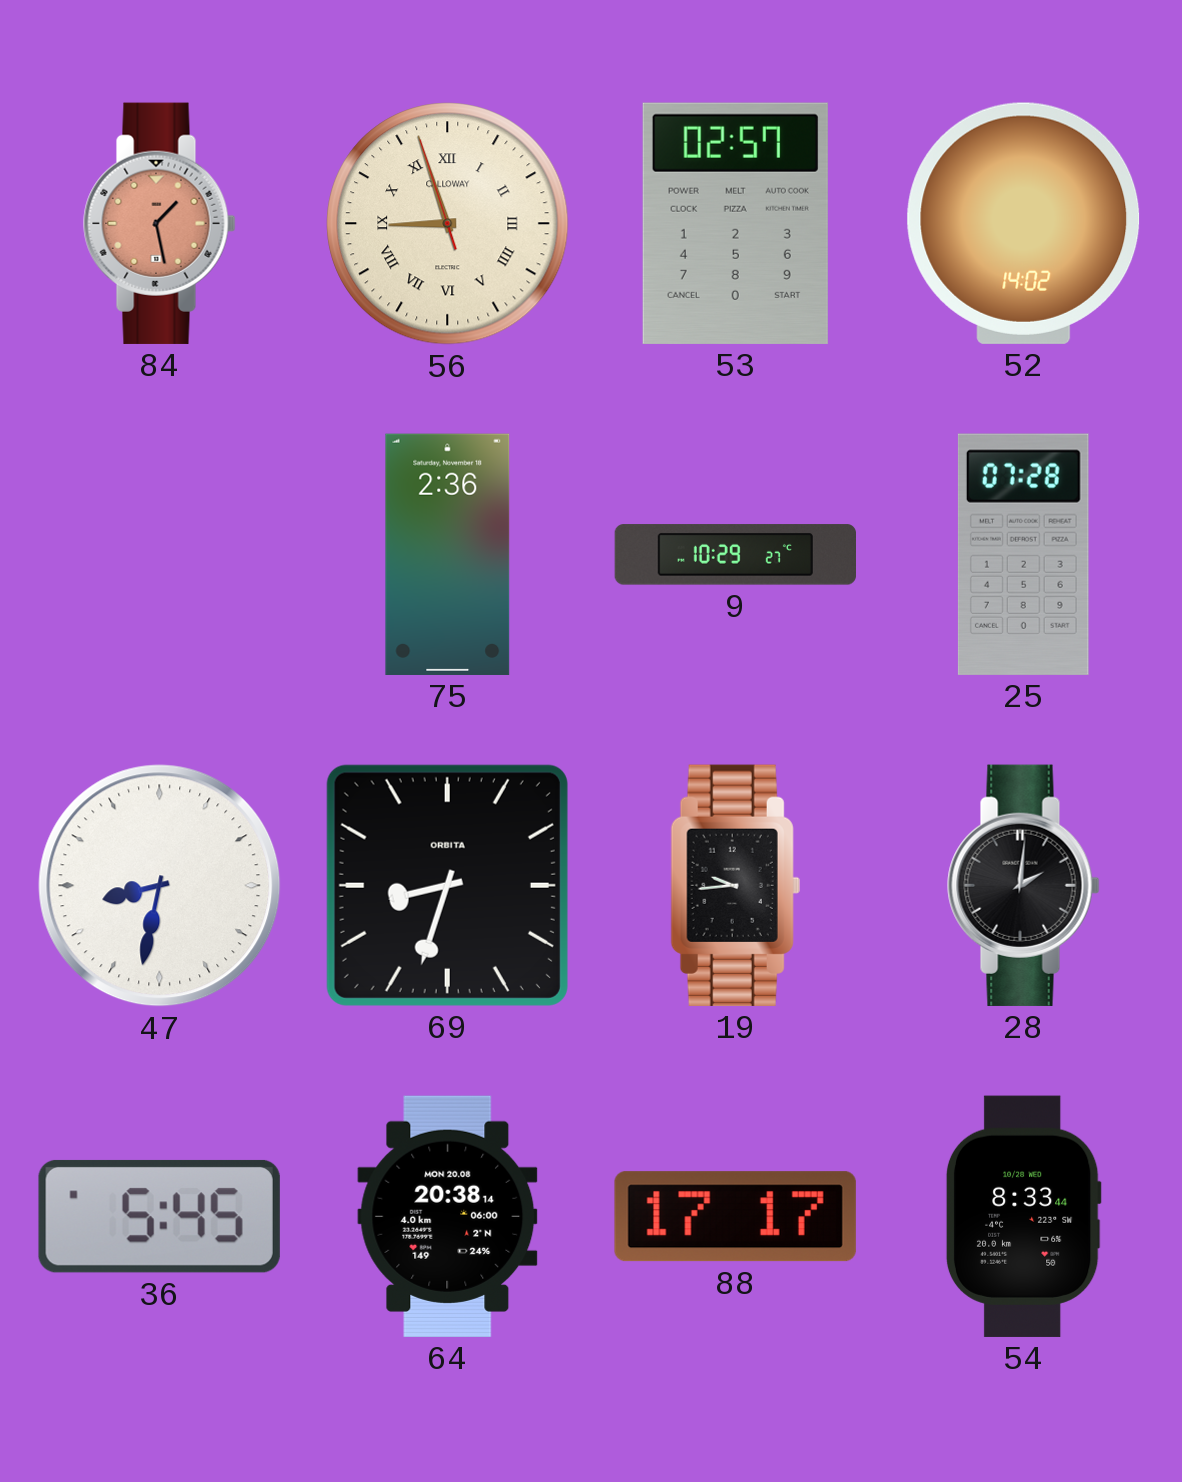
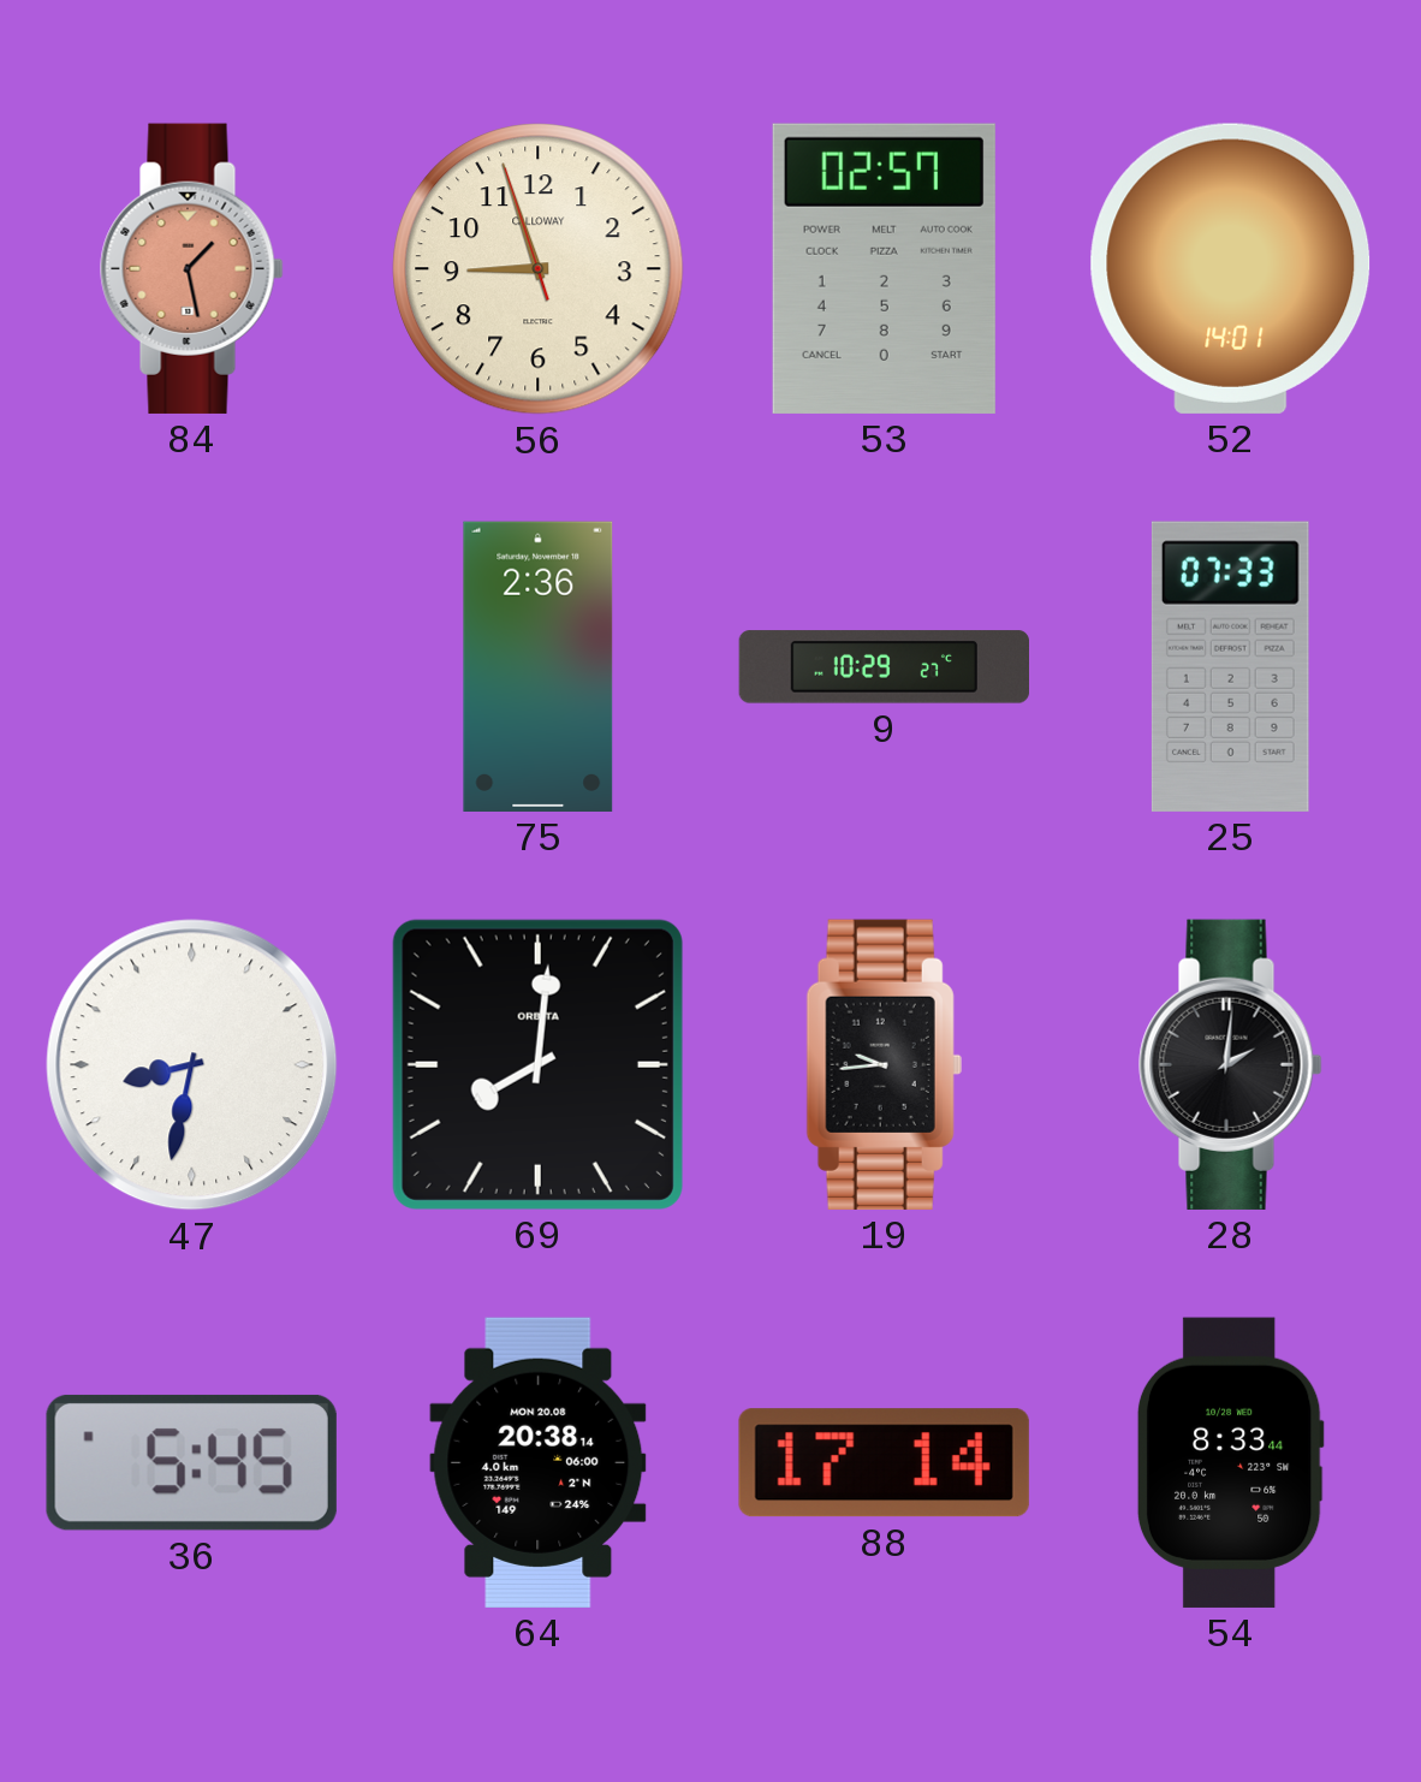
56 numerals: Roman -> Arabic (539, 269)
52: 14:02 -> 14:01 (1231, 268)
25: 07:28 -> 07:33 (1230, 666)
69: 8:33 -> 8:01 (537, 1064)
88: 17:17 -> 17:14 (884, 1463)
